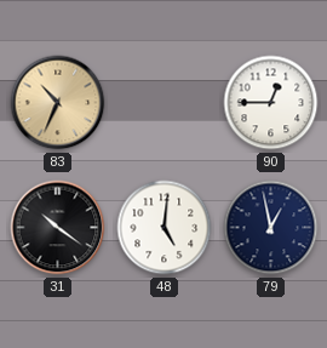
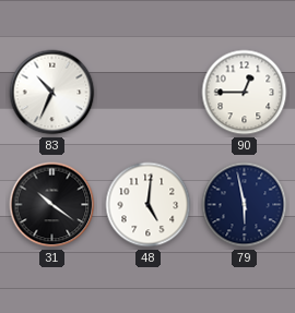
83 dial: champagne -> white (52, 93)
79: 12:58 -> 5:58 (245, 205)
